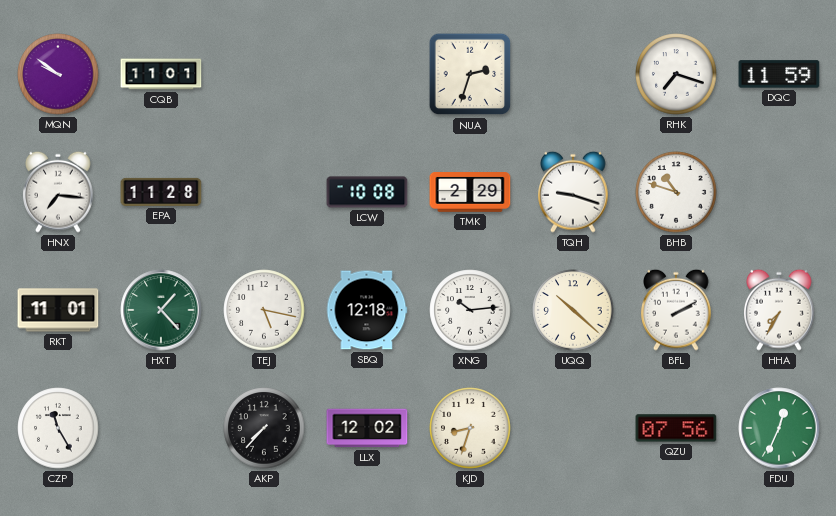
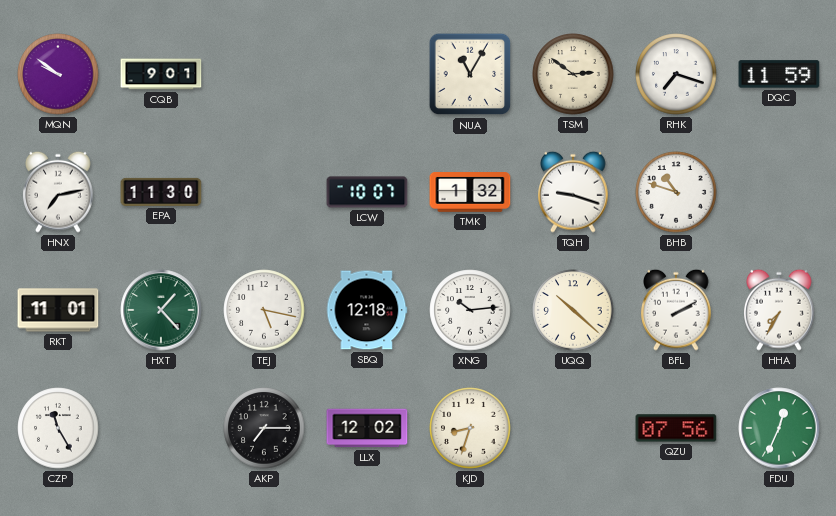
CQB: 11:01 -> 9:01 (161, 74)
NUA: 2:33 -> 11:05 (470, 74)
TSM: none -> 2:51 (573, 74)
HNX: 7:16 -> 7:13 (58, 192)
EPA: 11:28 -> 11:30 (161, 192)
LCW: 10:08 -> 10:07 (367, 192)
TMK: 2:29 -> 1:32 (470, 193)
AKP: 7:37 -> 7:15 (264, 428)
